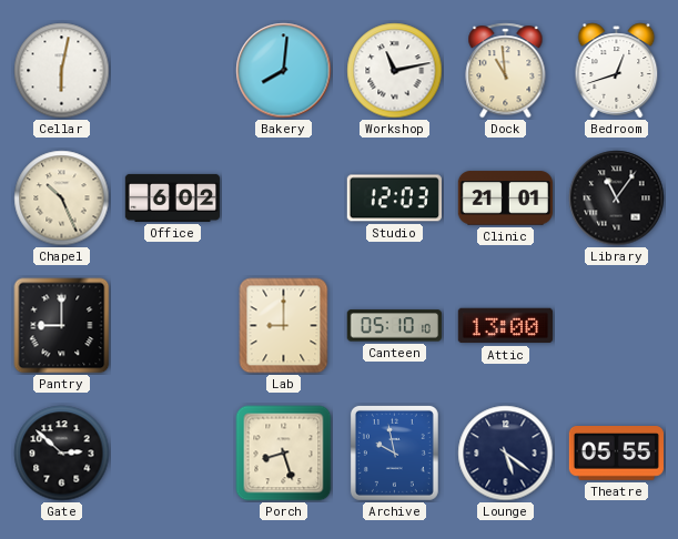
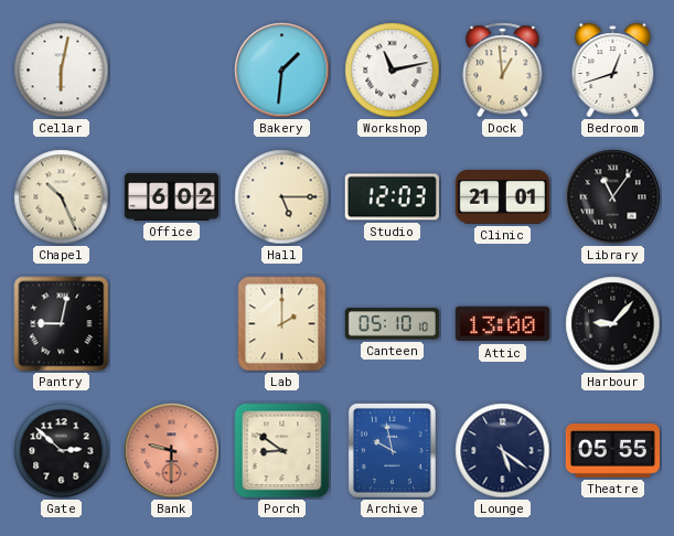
Bakery: 8:01 -> 1:31 (282, 71)
Dock: 10:59 -> 12:59 (503, 71)
Hall: none -> 5:15 (282, 197)
Pantry: 9:00 -> 9:02 (62, 324)
Lab: 9:00 -> 2:00 (282, 324)
Harbour: none -> 9:07 (613, 324)
Bank: none -> 9:30 (172, 451)
Porch: 8:27 -> 8:51 (282, 451)
